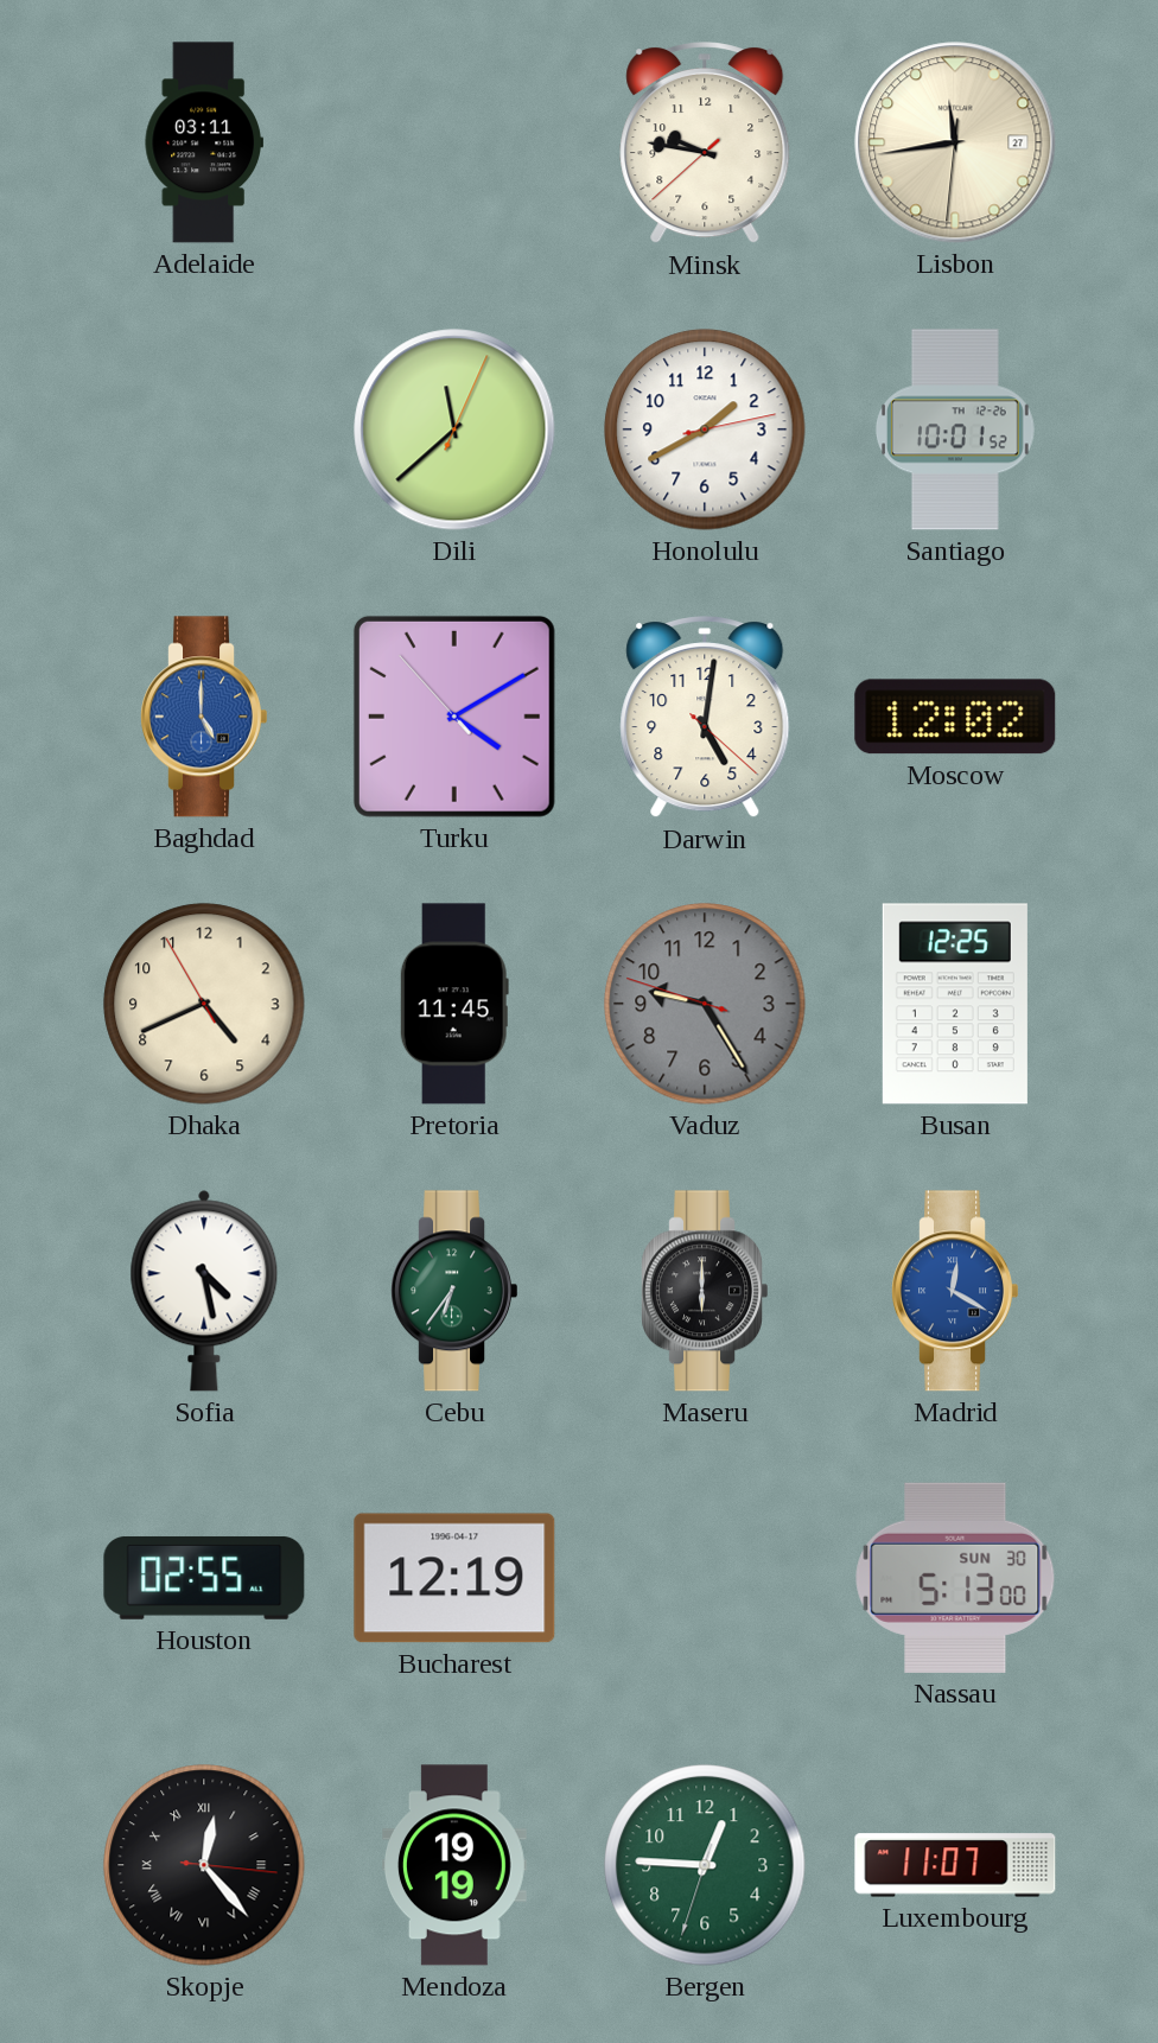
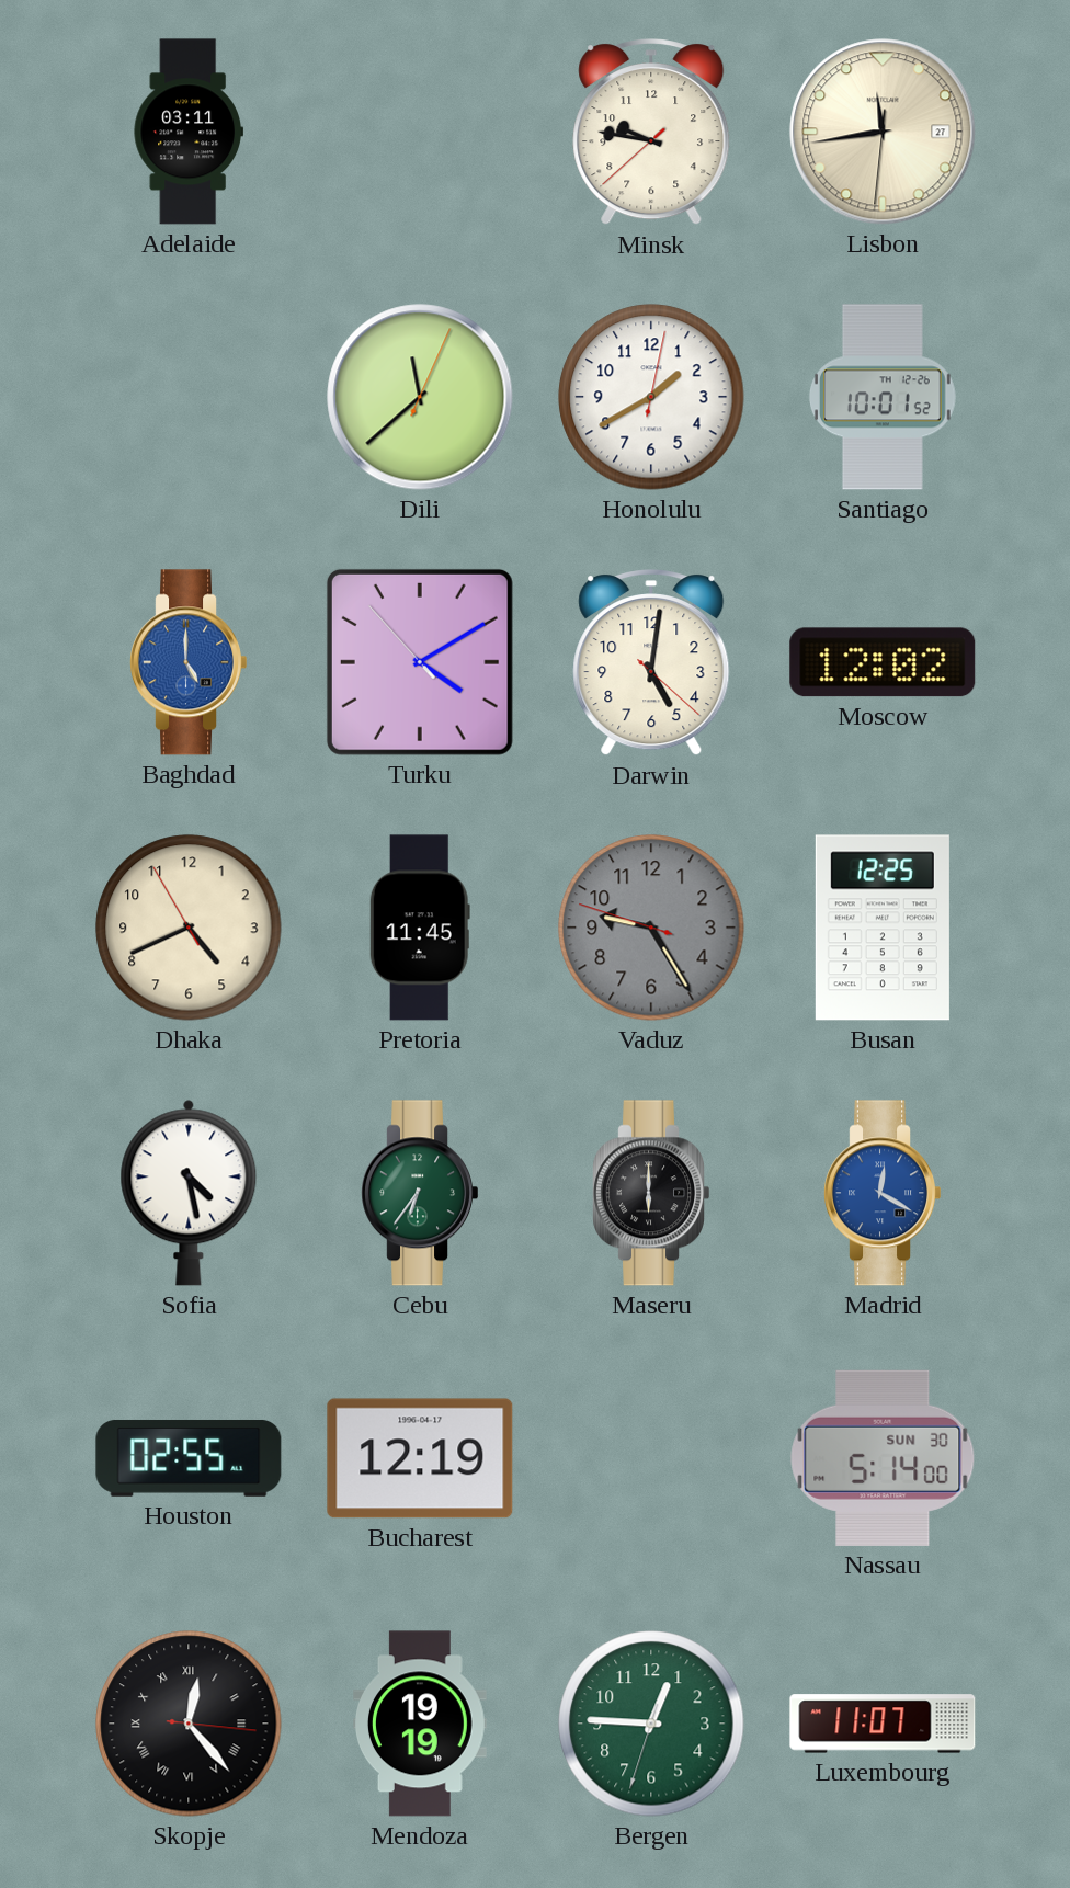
Honolulu: 1:40:13 -> 1:40:02 (651, 397)
Nassau: 5:13 -> 5:14 (883, 1458)
